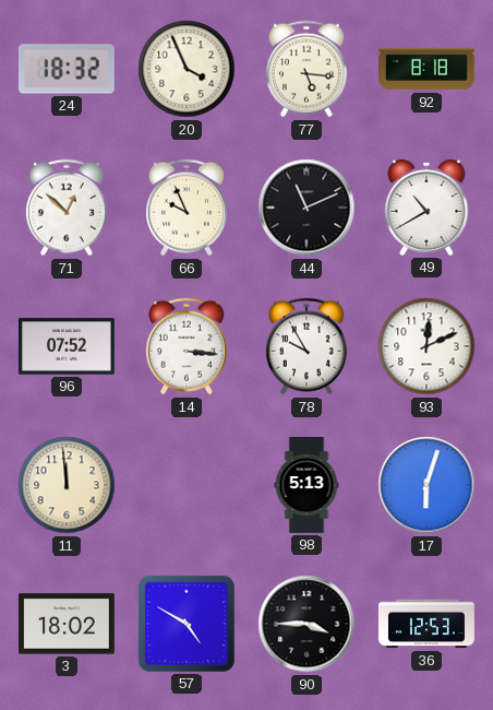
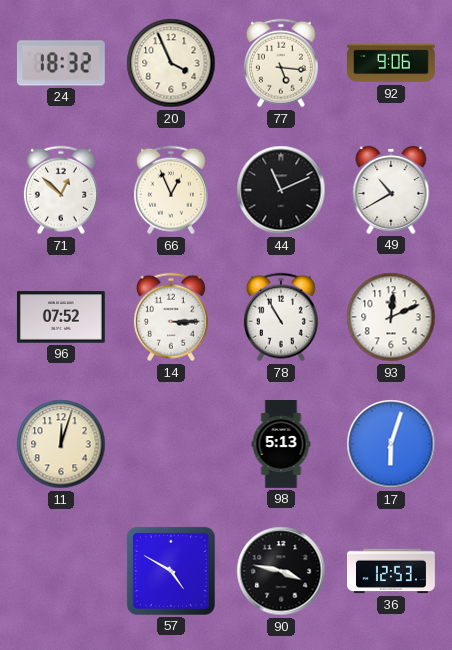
92: 8:18 -> 9:06 (392, 63)
66: 9:56 -> 12:56 (171, 190)
14: 3:16 -> 3:15 (171, 317)
78: 9:55 -> 10:55 (281, 317)
11: 11:59 -> 12:03 (61, 444)
3: 18:02 -> none (67, 624)
90: 3:45 -> 3:47 (281, 571)
